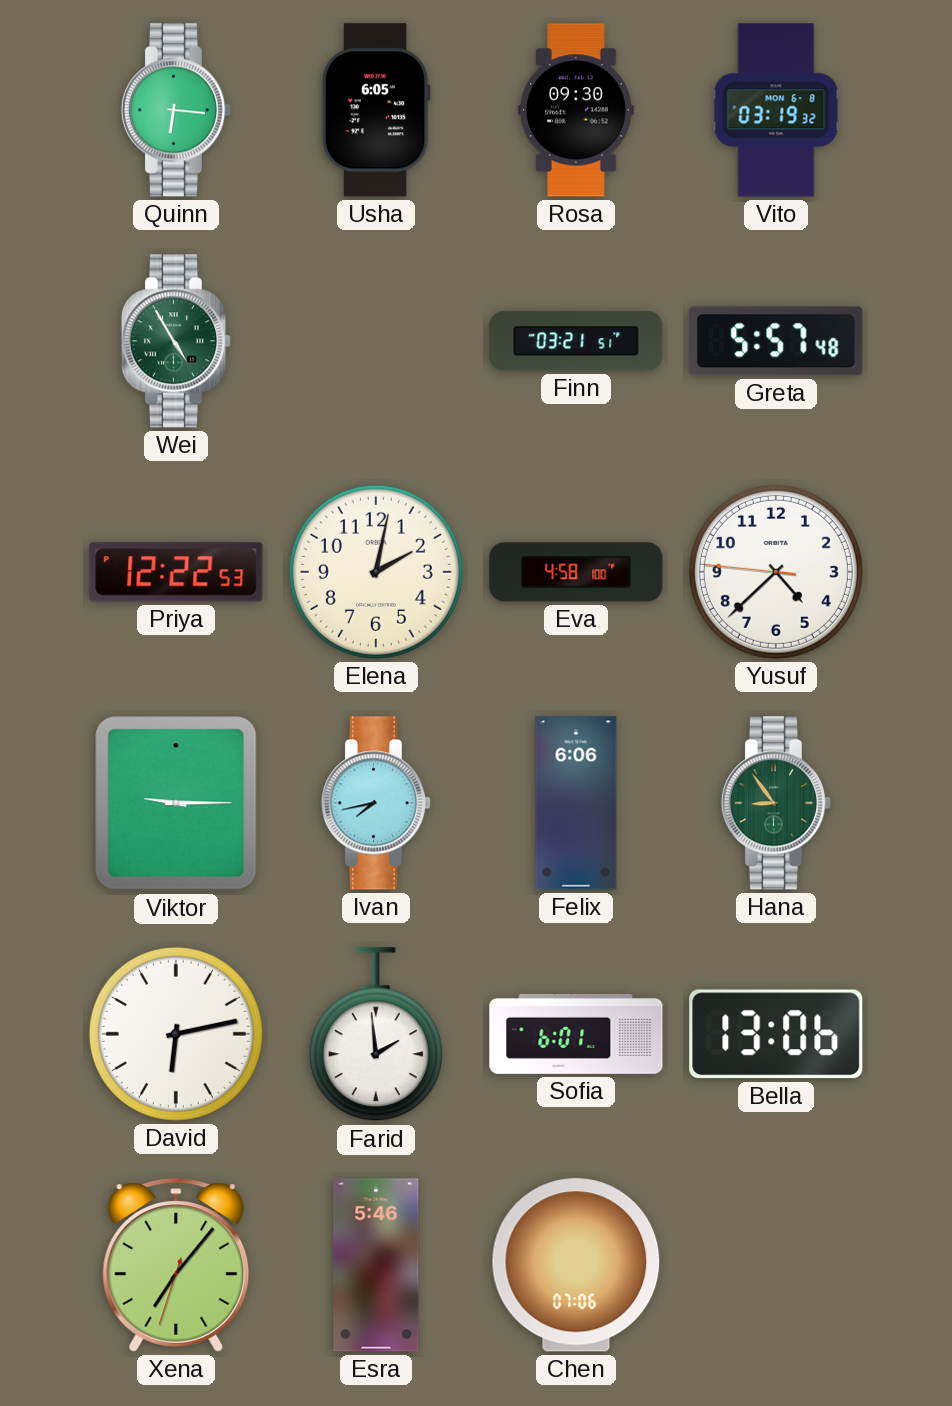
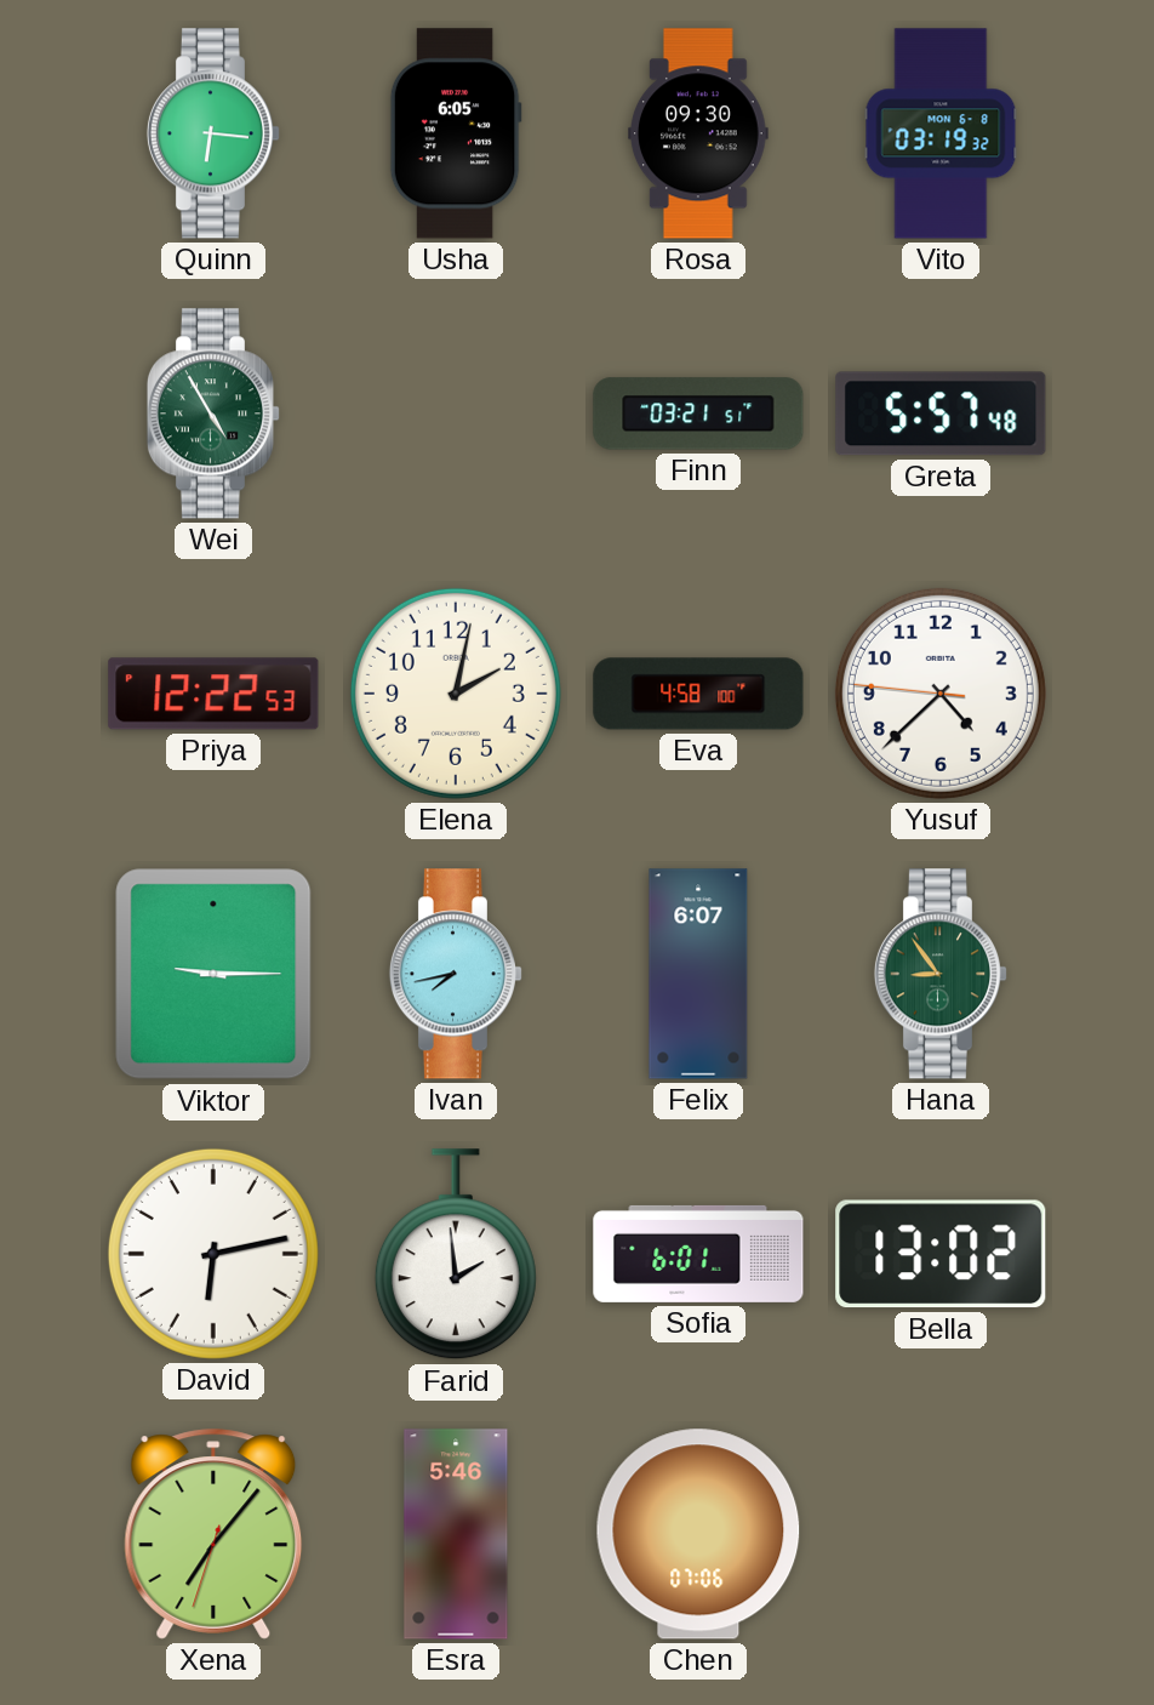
Felix: 6:06 -> 6:07 (698, 974)
Bella: 13:06 -> 13:02 (941, 1254)
